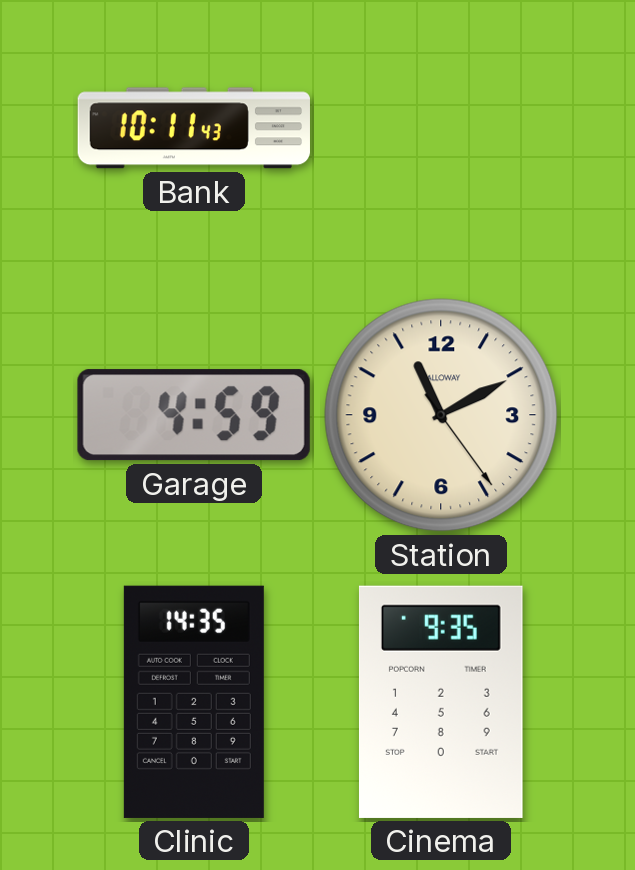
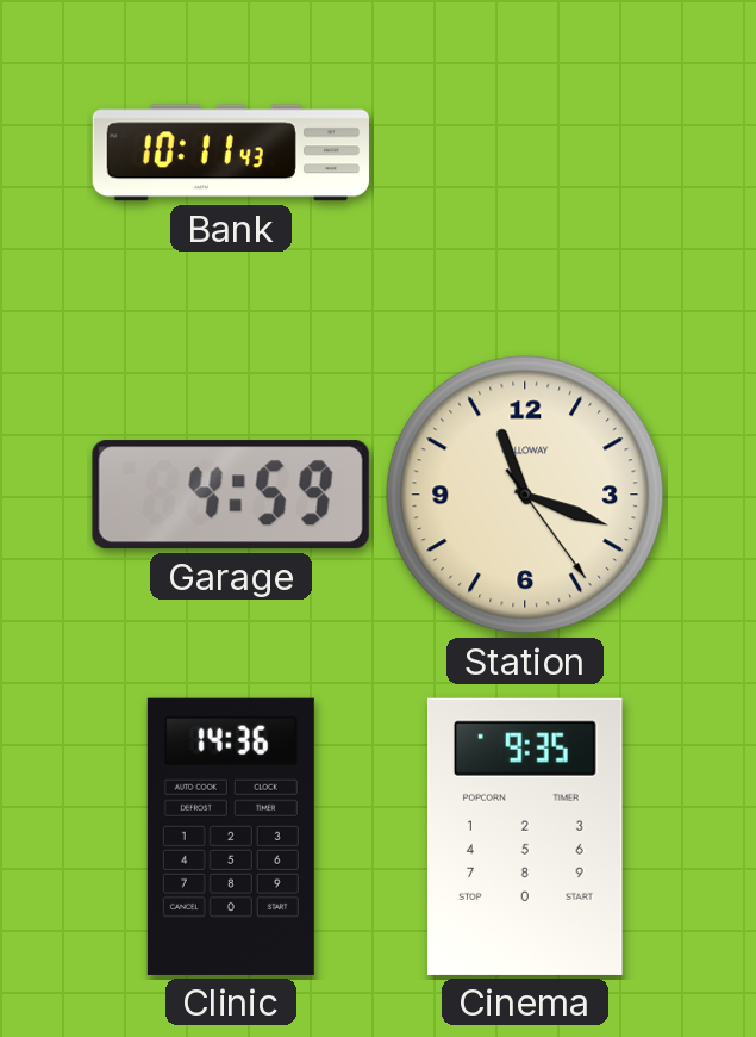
Station: 11:10 -> 11:18 (525, 495)
Clinic: 14:35 -> 14:36 (231, 837)
